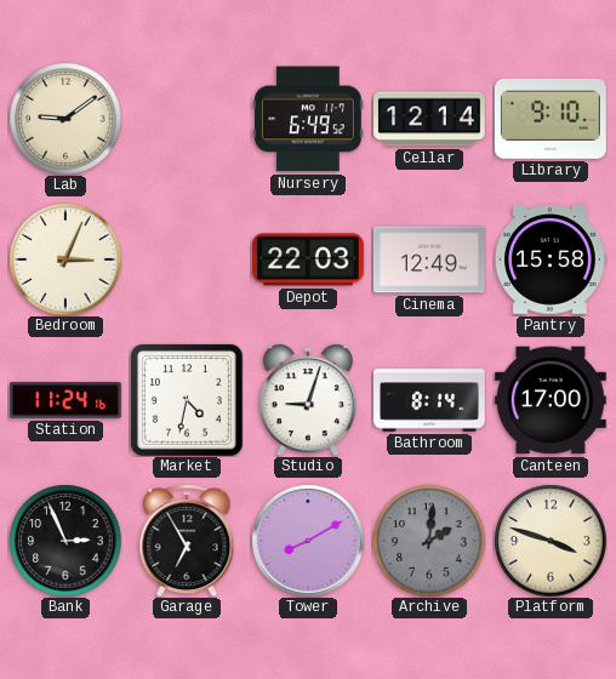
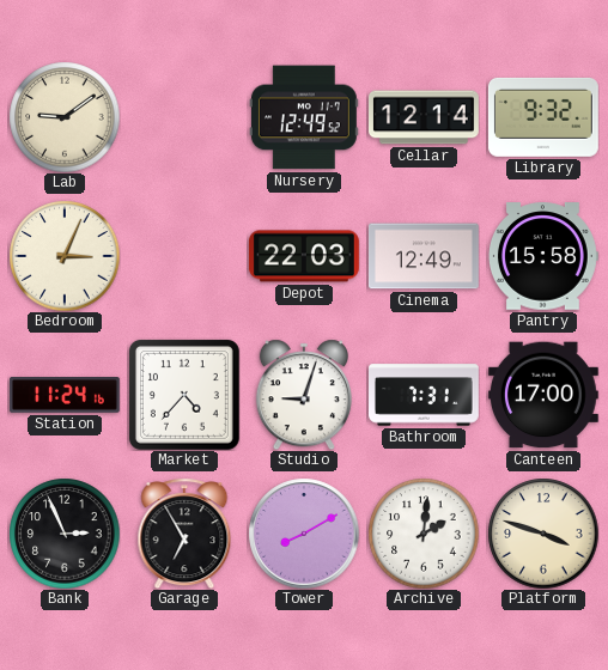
Nursery: 6:49 -> 12:49 (304, 117)
Library: 9:10 -> 9:32 (543, 117)
Market: 4:32 -> 4:37 (184, 395)
Bathroom: 8:14 -> 7:31 (425, 395)
Archive dial: grey -> white (424, 534)
